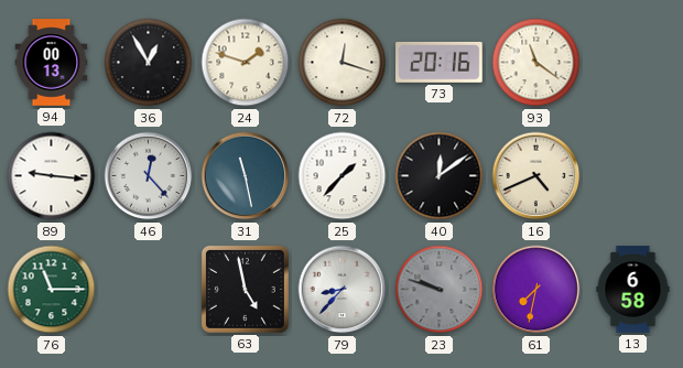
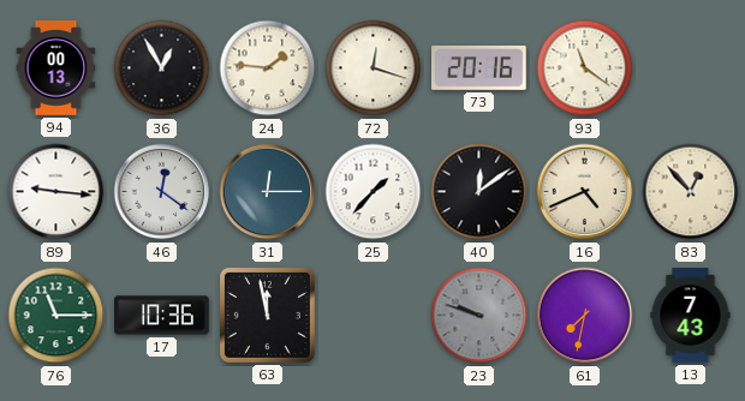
24: 1:48 -> 1:46 (268, 68)
46: 12:23 -> 12:21 (162, 192)
31: 11:28 -> 12:15 (268, 192)
83: none -> 12:53 (691, 192)
17: none -> 10:36 (162, 316)
63: 4:58 -> 11:58 (267, 315)
79: 8:37 -> none (343, 290)
13: 6:58 -> 7:43 (691, 316)
